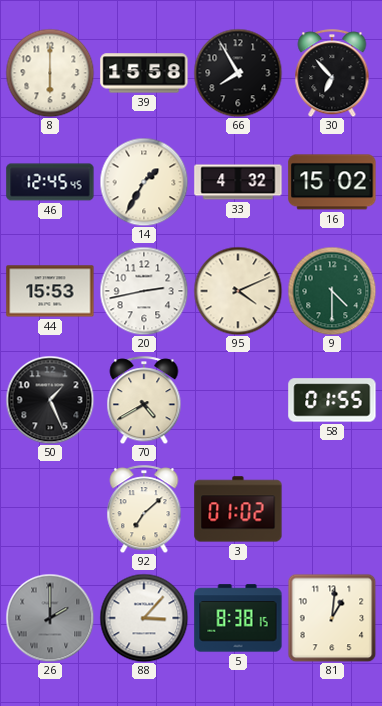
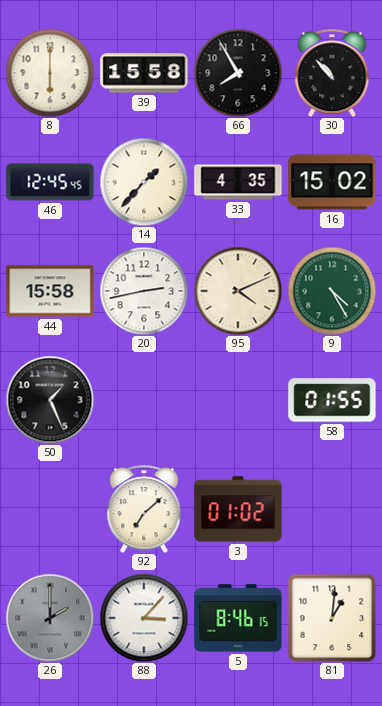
30: 6:53 -> 10:53 (332, 73)
14: 1:35 -> 1:37 (144, 182)
33: 4:32 -> 4:35 (238, 182)
44: 15:53 -> 15:58 (50, 291)
9: 4:30 -> 4:25 (332, 291)
70: 4:40 -> none (144, 400)
5: 8:38 -> 8:46 (238, 618)
